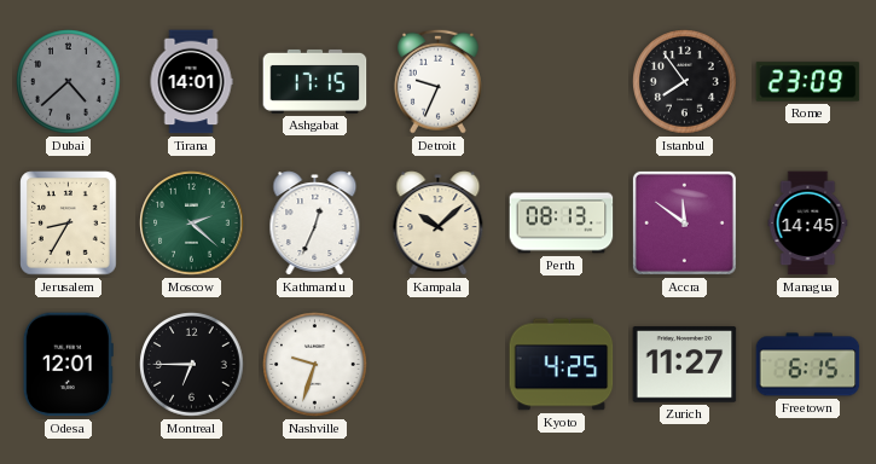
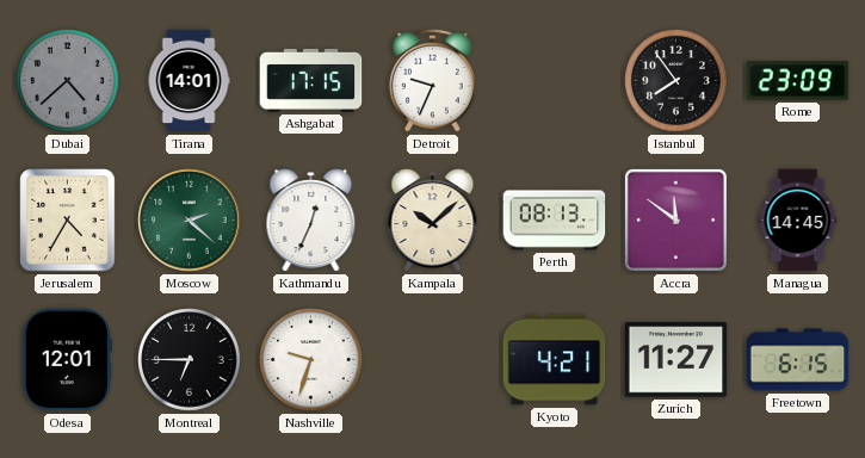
Jerusalem: 8:35 -> 4:35 (68, 221)
Kyoto: 4:25 -> 4:21 (555, 360)
